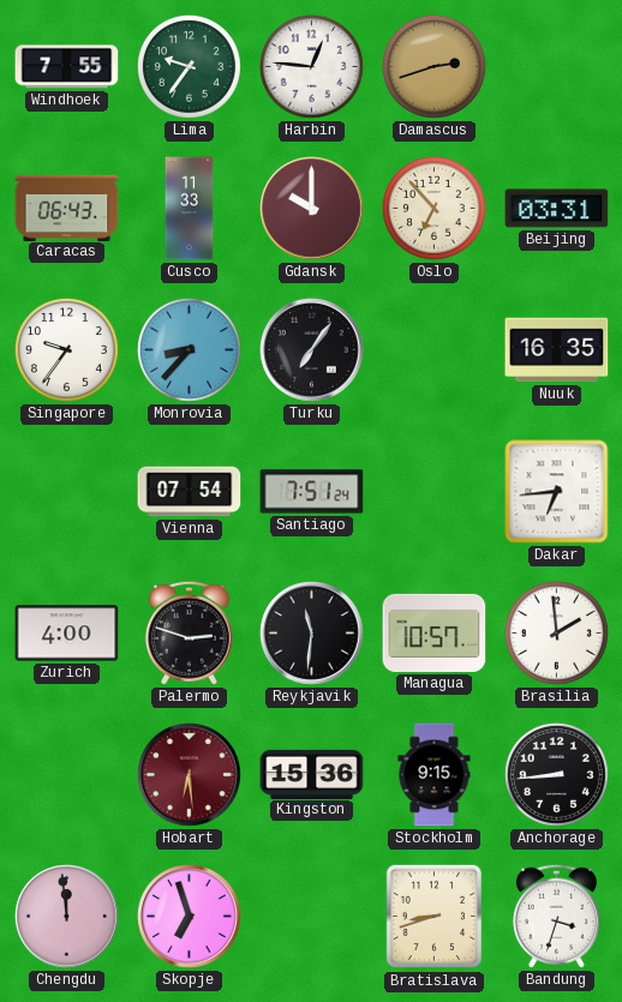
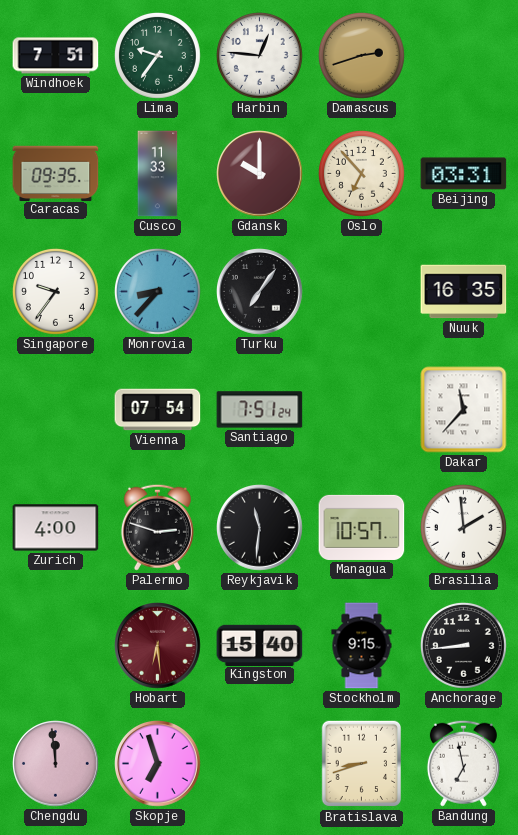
Windhoek: 7:55 -> 7:51 (56, 56)
Caracas: 06:43 -> 09:35 (56, 173)
Dakar: 6:44 -> 11:37 (464, 410)
Kingston: 15:36 -> 15:40 (260, 645)
Bandung: 3:33 -> 6:58 (463, 763)
